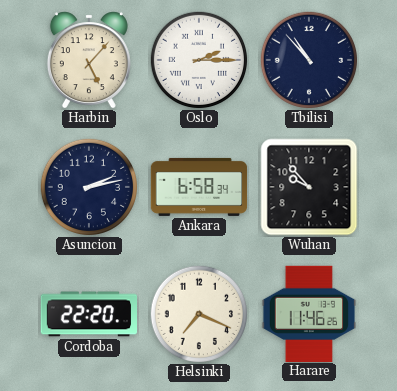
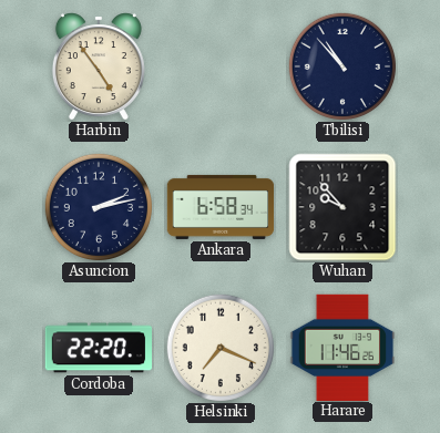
Harbin: 5:07 -> 4:54 (99, 66)
Oslo: 2:15 -> none (198, 59)
